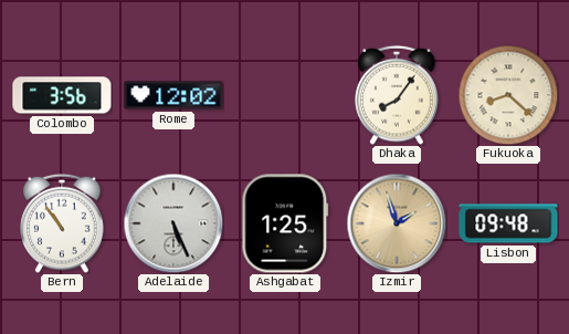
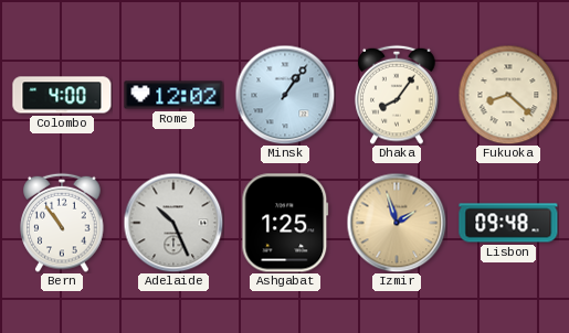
Colombo: 3:56 -> 4:00 (62, 95)
Minsk: none -> 1:06 (285, 95)
Adelaide: 5:26 -> 10:26 (173, 223)
